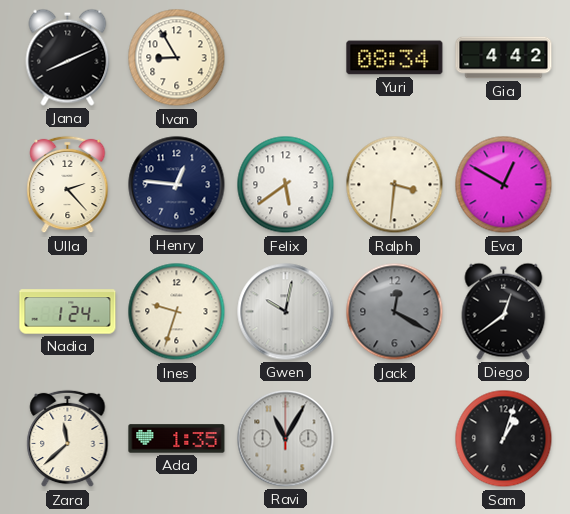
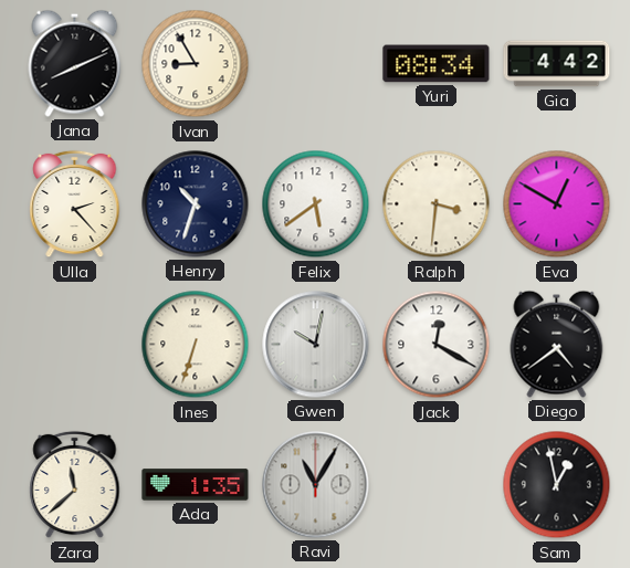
Henry: 12:46 -> 10:33 (196, 204)
Nadia: 1:24 -> none (68, 312)
Ines: 9:33 -> 6:33 (196, 345)
Jack dial: grey -> white (437, 345)
Diego: 12:39 -> 4:39 (557, 344)
Sam: 1:03 -> 12:58 (557, 485)
